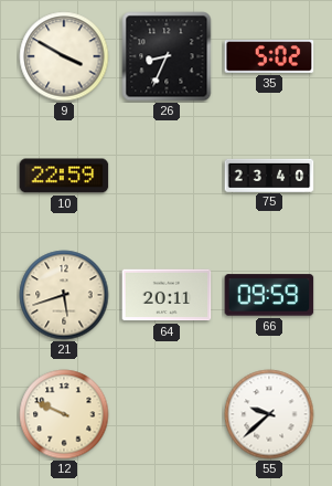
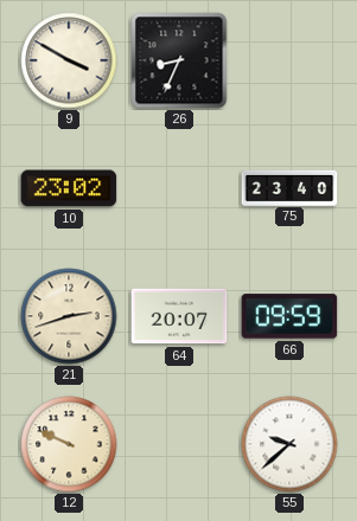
35: 5:02 -> none (269, 57)
10: 22:59 -> 23:02 (69, 188)
21: 5:42 -> 2:42 (69, 316)
64: 20:11 -> 20:07 (179, 316)
